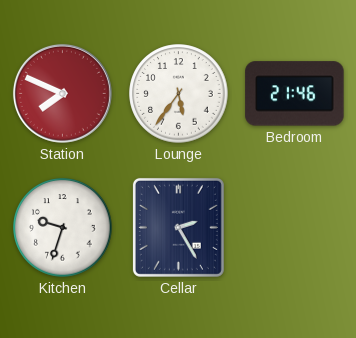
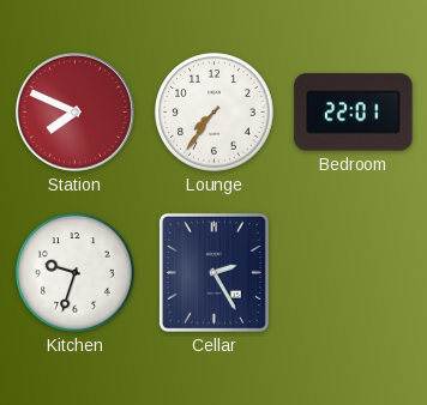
Lounge: 5:36 -> 7:36 (215, 113)
Bedroom: 21:46 -> 22:01 (354, 113)
